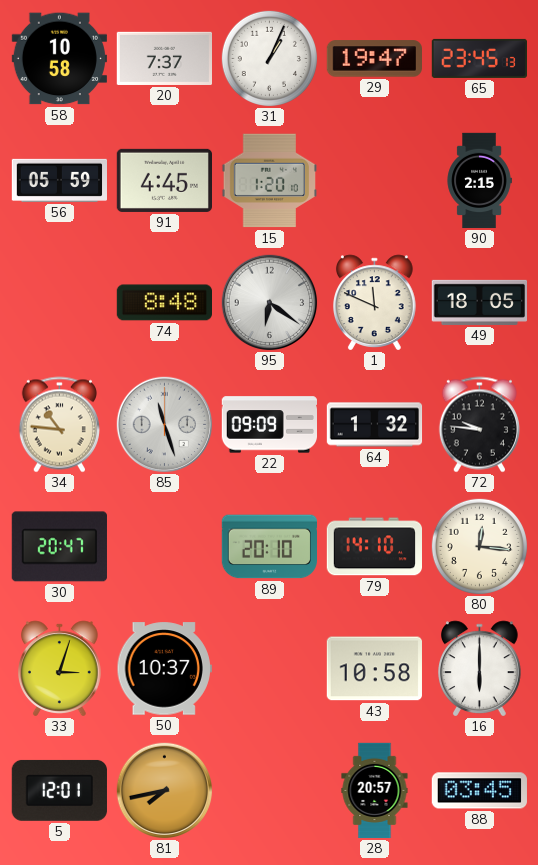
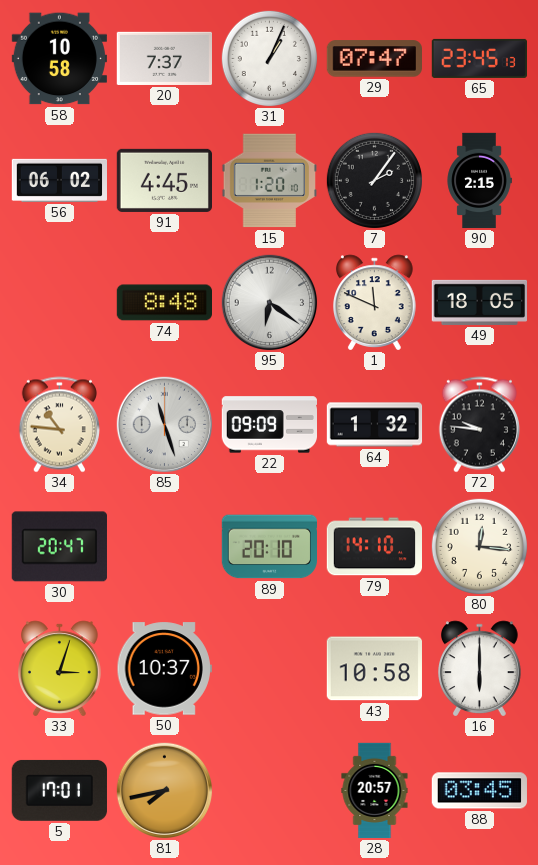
29: 19:47 -> 07:47 (374, 59)
56: 05:59 -> 06:02 (59, 180)
7: none -> 2:06 (374, 180)
5: 12:01 -> 17:01 (59, 790)
